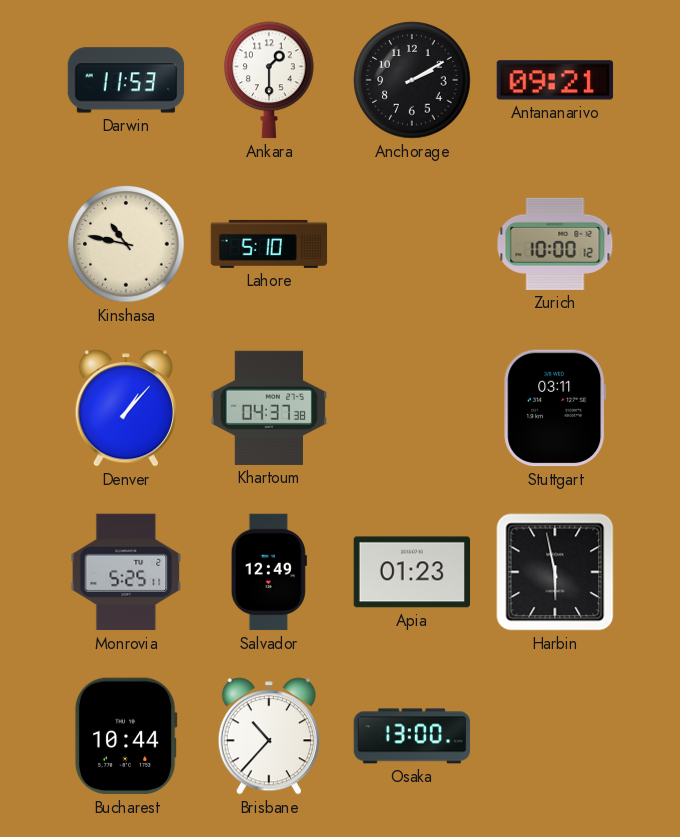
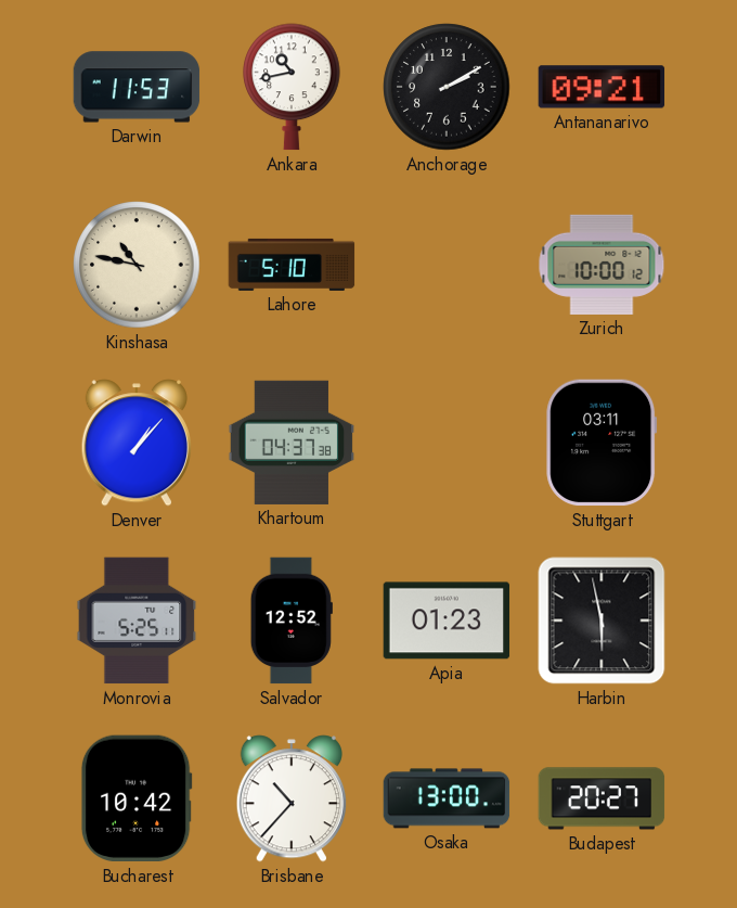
Ankara: 1:30 -> 10:43 (292, 87)
Salvador: 12:49 -> 12:52 (292, 621)
Bucharest: 10:44 -> 10:42 (137, 798)
Budapest: none -> 20:27 (602, 798)
